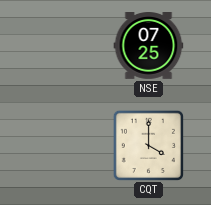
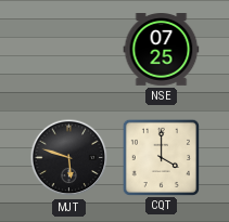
MJT: none -> 5:48 (69, 158)
